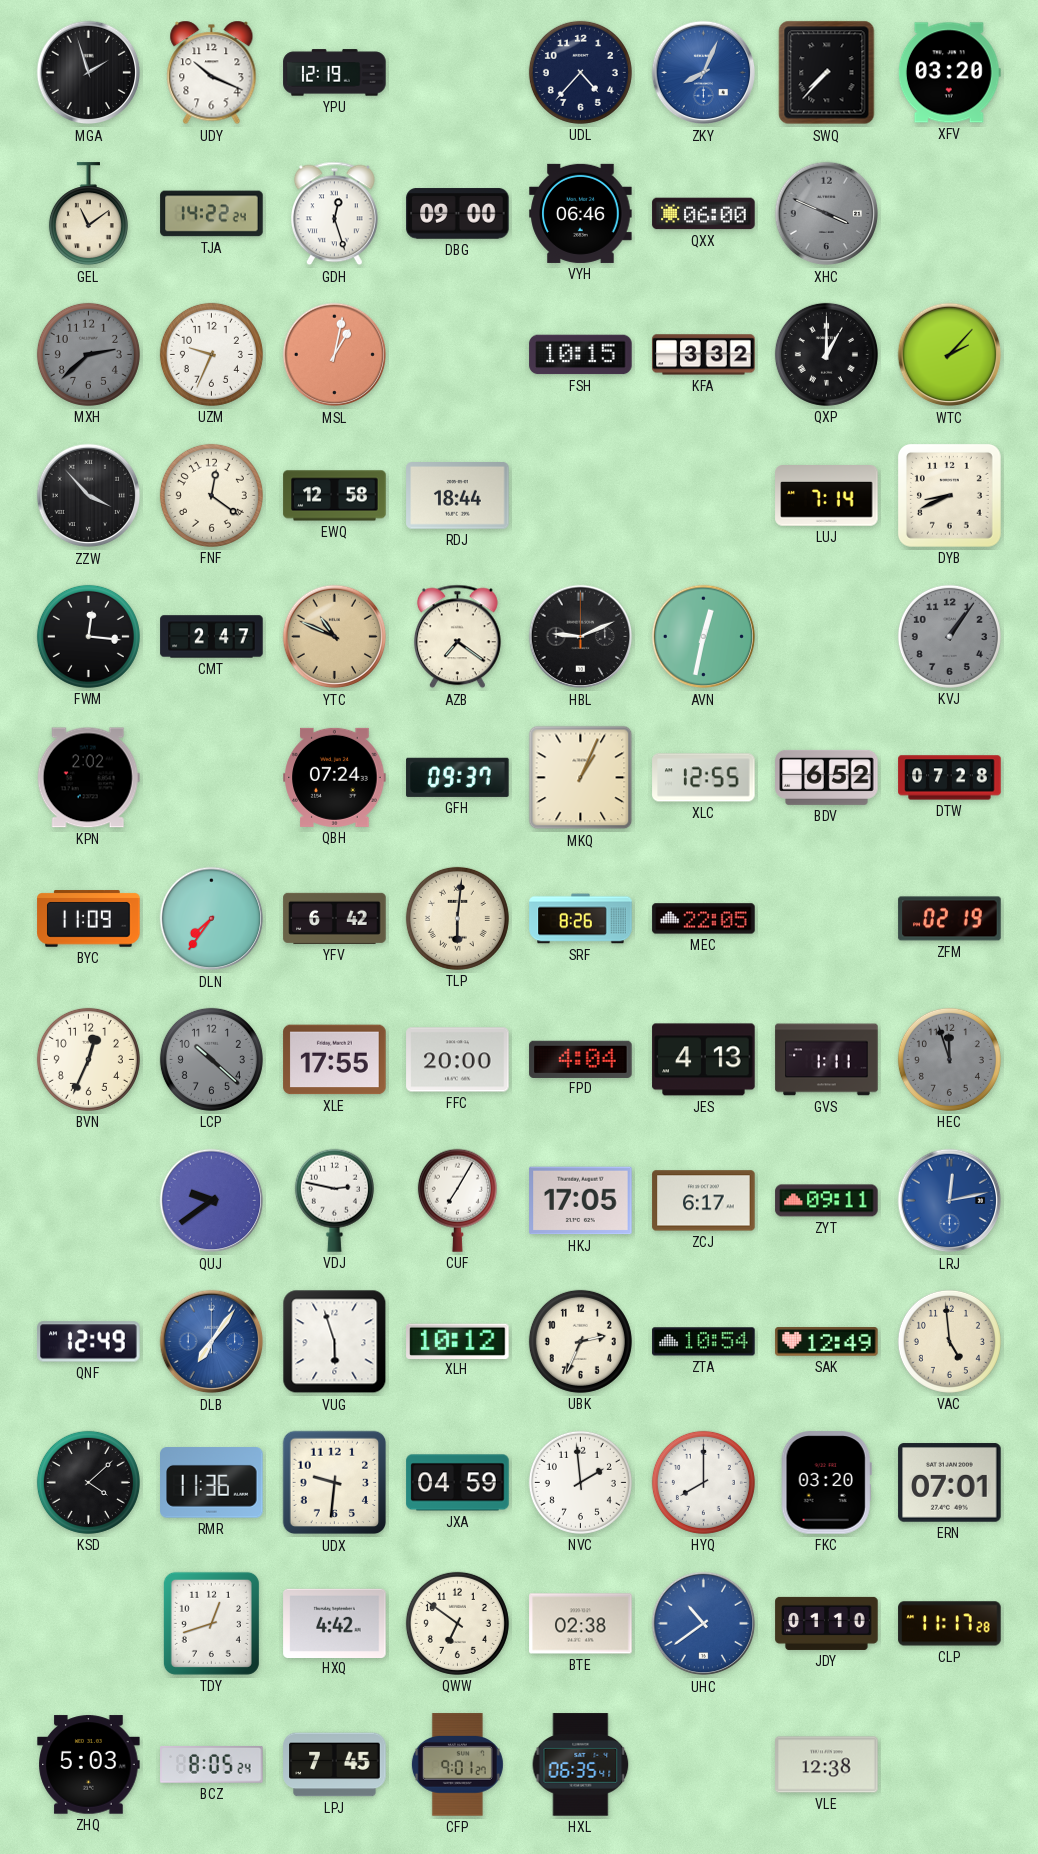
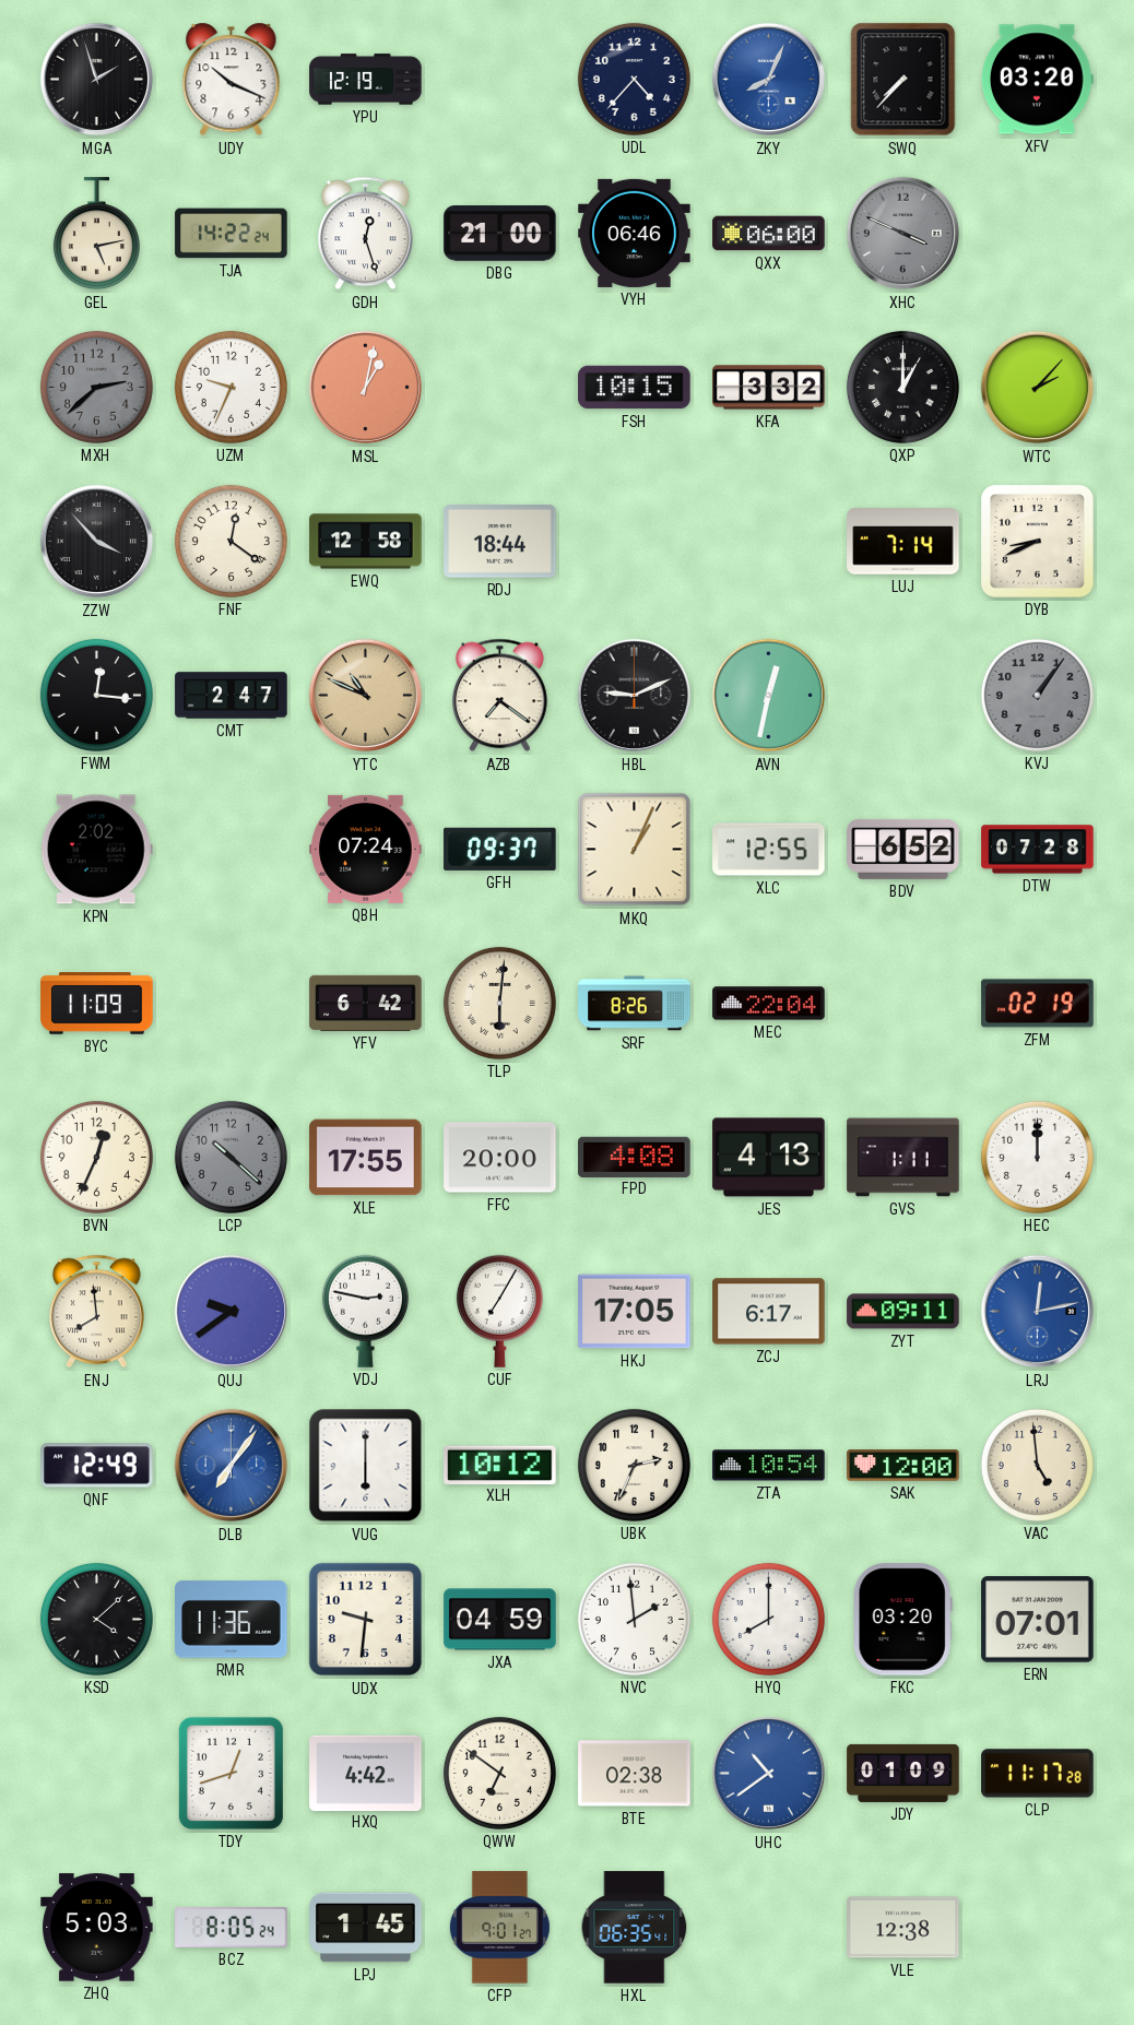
GEL: 11:09 -> 5:13 (96, 234)
DBG: 09:00 -> 21:00 (500, 234)
DLN: 7:36 -> none (212, 919)
MEC: 22:05 -> 22:04 (769, 1004)
FPD: 4:04 -> 4:08 (635, 1157)
HEC: 11:57 -> 12:00 (1037, 1157)
HEC dial: grey -> white (1037, 1157)
ENJ: none -> 7:59 (96, 1312)
VUG: 5:57 -> 6:00 (366, 1466)
SAK: 12:49 -> 12:00 (903, 1466)
JDY: 01:10 -> 01:09 (903, 1773)
LPJ: 7:45 -> 1:45 (366, 1928)
